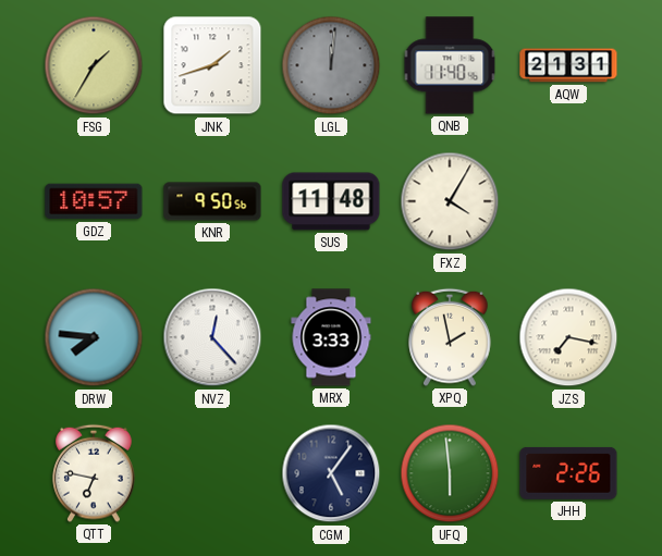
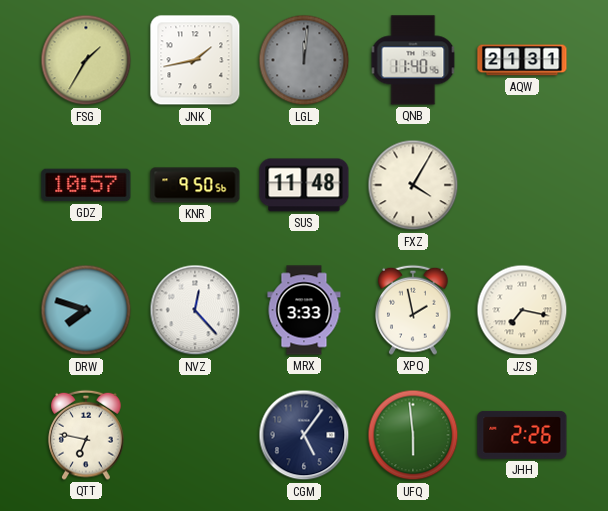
JNK: 1:42 -> 1:43 (195, 60)
DRW: 7:46 -> 7:48 (86, 310)
